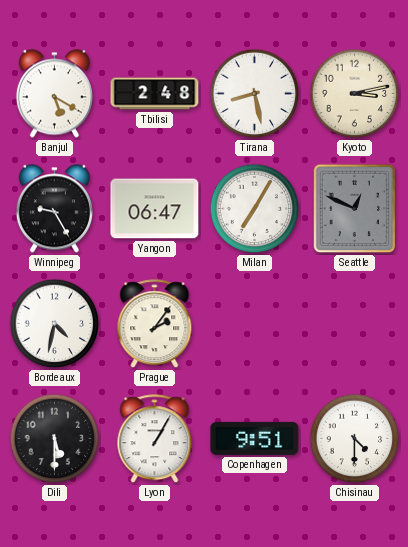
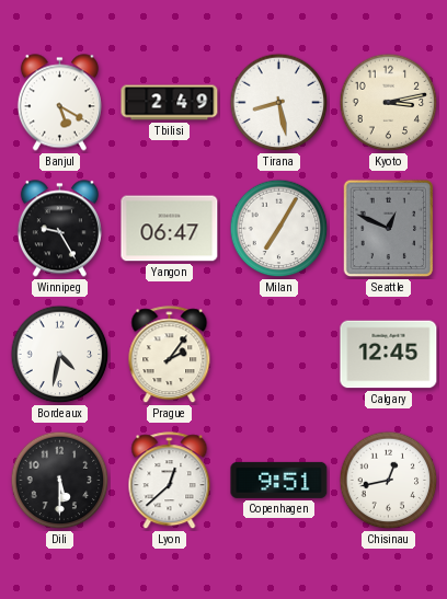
Tbilisi: 2:48 -> 2:49 (170, 103)
Calgary: none -> 12:45 (389, 355)
Lyon: 1:05 -> 12:38 (170, 481)
Chisinau: 4:30 -> 12:43 (389, 481)
